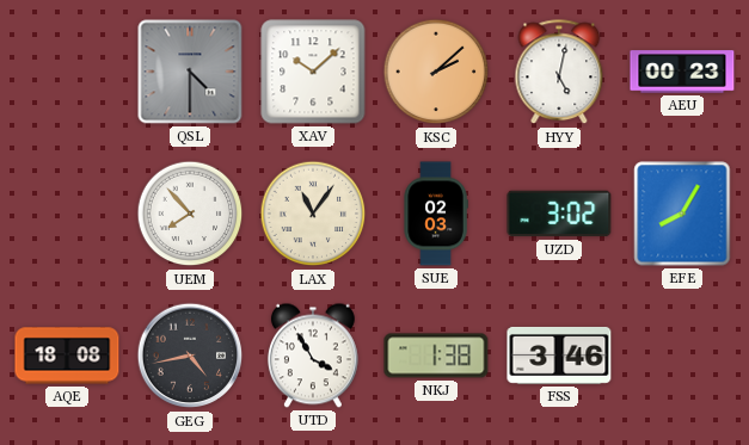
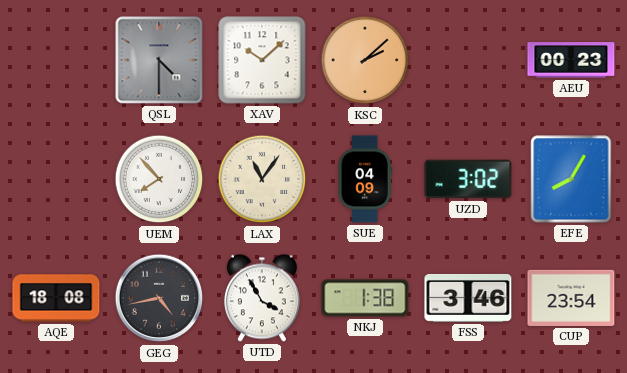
HYY: 5:02 -> none (559, 73)
SUE: 02:03 -> 04:09 (365, 179)
CUP: none -> 23:54 (571, 298)
